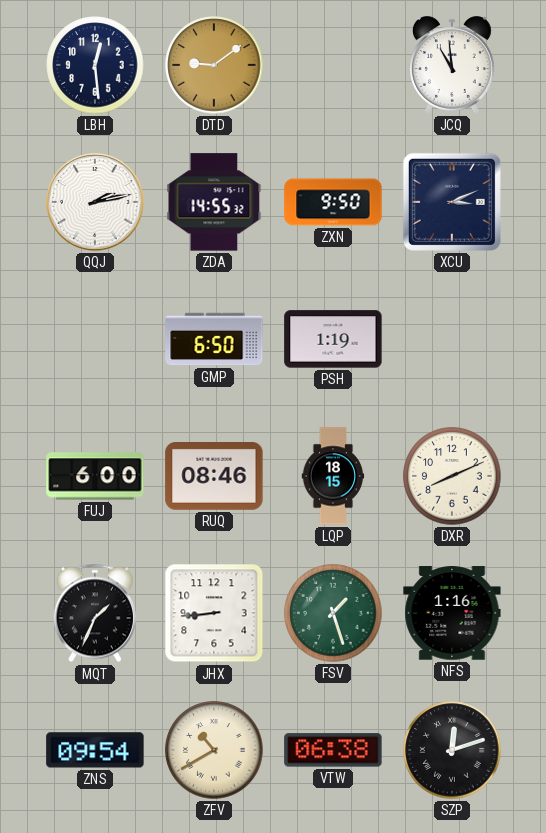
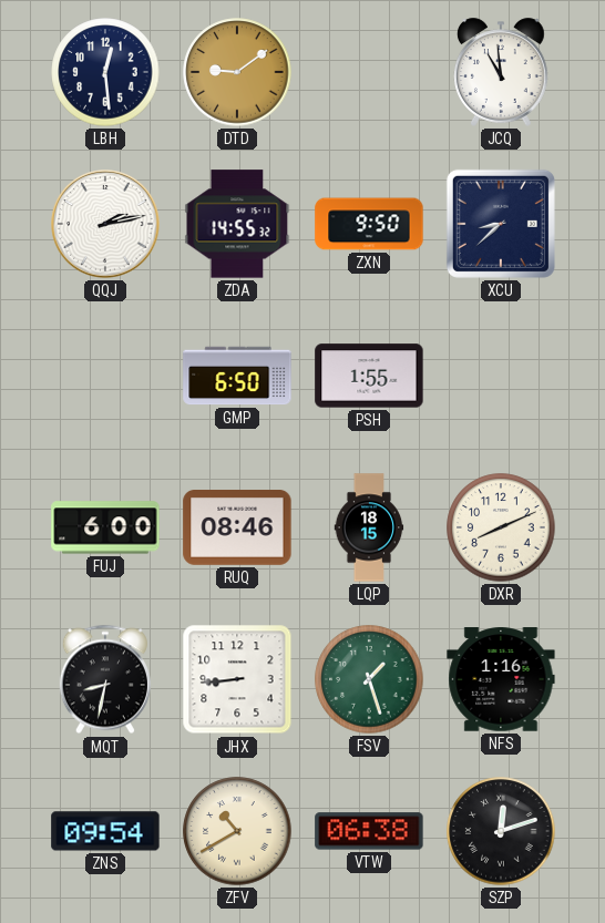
XCU: 3:11 -> 8:38 (501, 224)
PSH: 1:19 -> 1:55 (369, 376)
MQT: 1:34 -> 8:32 (105, 679)
